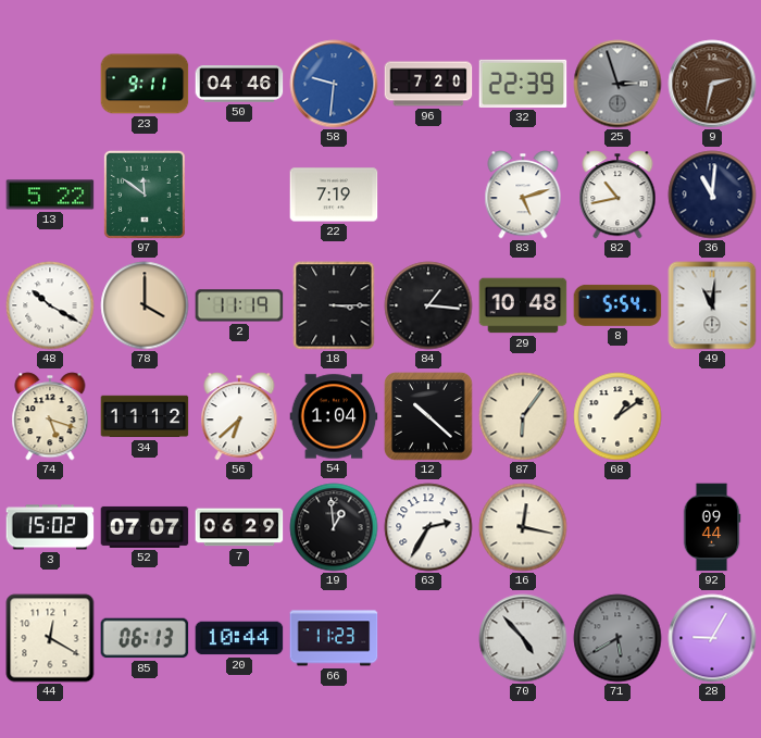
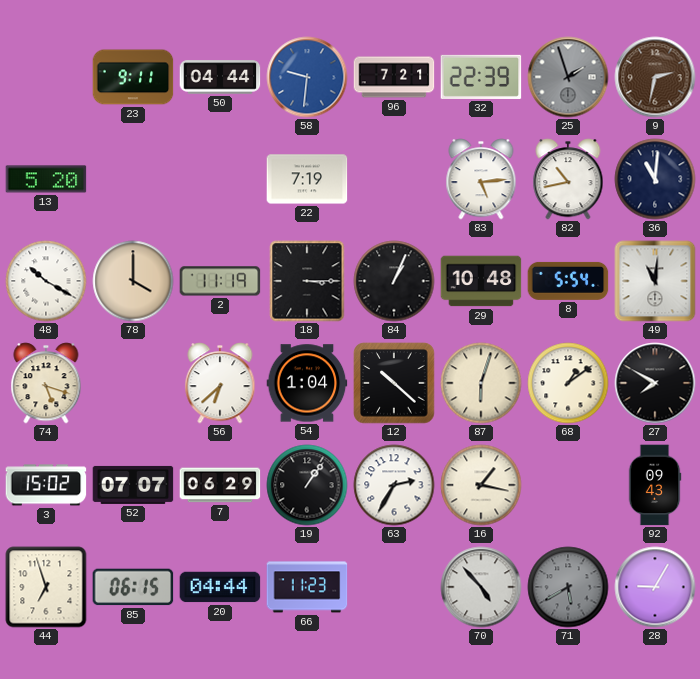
50: 04:46 -> 04:44 (220, 77)
96: 7:20 -> 7:21 (394, 77)
25: 2:57 -> 1:57 (568, 77)
13: 5:22 -> 5:20 (46, 179)
97: 11:51 -> none (145, 195)
83: 5:12 -> 5:14 (481, 179)
84: 1:16 -> 1:04 (394, 281)
34: 11:12 -> none (145, 416)
87: 6:06 -> 6:03 (481, 383)
27: none -> 7:50 (655, 383)
19: 12:59 -> 1:06 (307, 485)
16: 12:17 -> 1:17 (481, 485)
92: 09:44 -> 09:43 (655, 485)
44: 12:20 -> 6:57 (46, 587)
85: 06:13 -> 06:15 (133, 587)
20: 10:44 -> 04:44 (220, 587)
